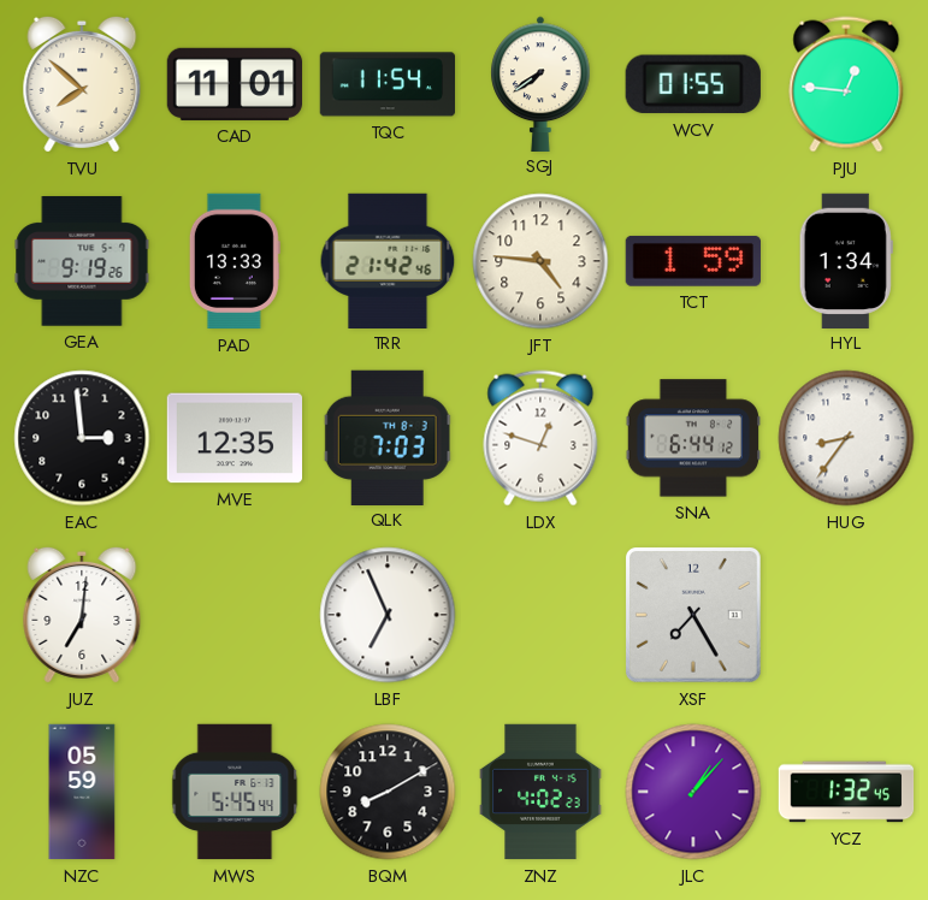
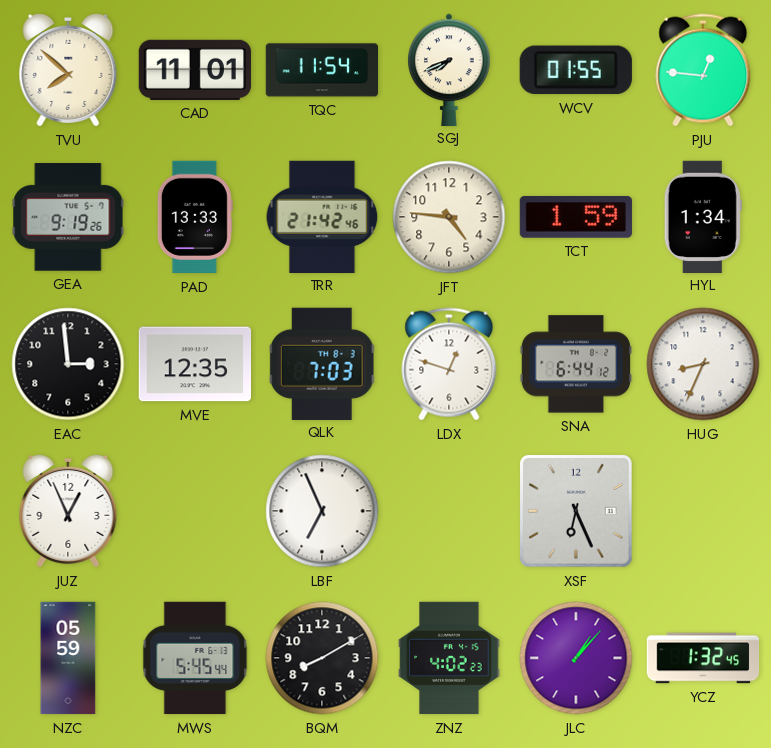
SGJ: 7:39 -> 7:41 (449, 69)
HUG: 8:36 -> 8:34 (703, 364)
JUZ: 7:01 -> 12:56 (68, 511)
XSF: 7:25 -> 6:26 (576, 511)
